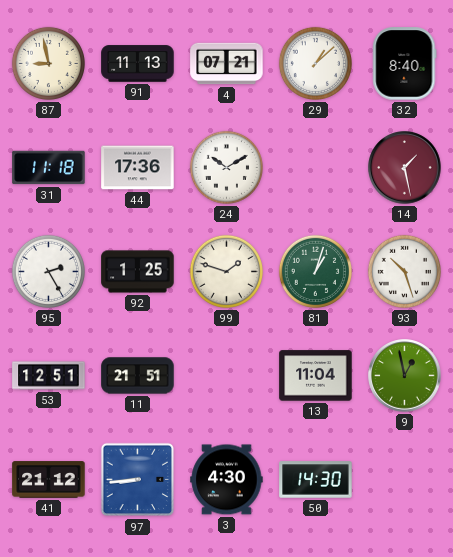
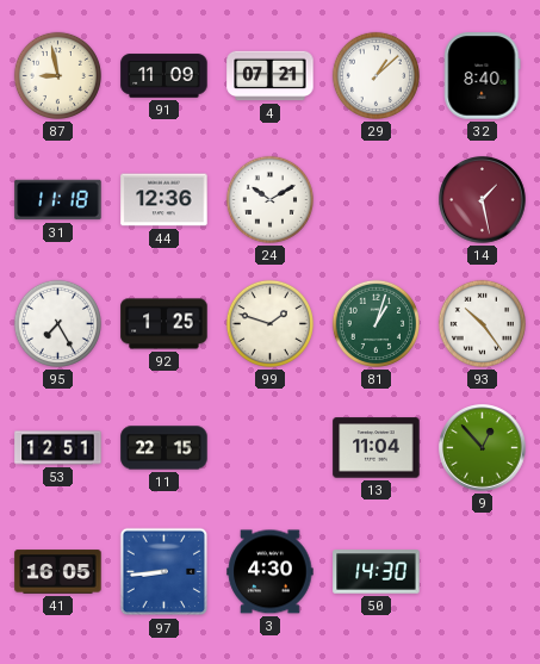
91: 11:13 -> 11:09 (165, 76)
44: 17:36 -> 12:36 (165, 200)
95: 2:25 -> 7:25 (57, 323)
93: 10:27 -> 10:24 (482, 323)
11: 21:51 -> 22:15 (165, 448)
9: 12:58 -> 12:53 (483, 448)
41: 21:12 -> 16:05 (58, 572)
